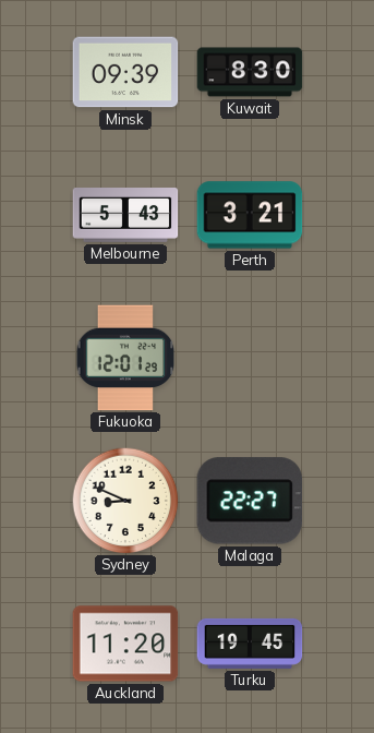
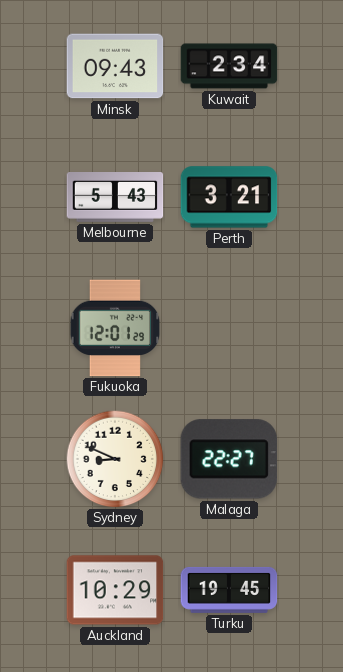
Minsk: 09:39 -> 09:43 (115, 66)
Kuwait: 8:30 -> 2:34 (229, 66)
Auckland: 11:20 -> 10:29 (115, 590)
